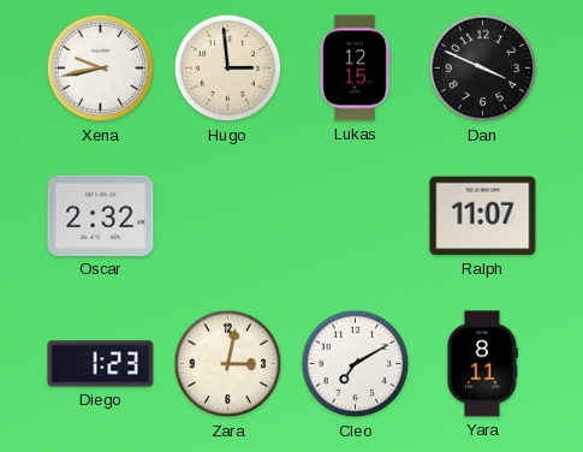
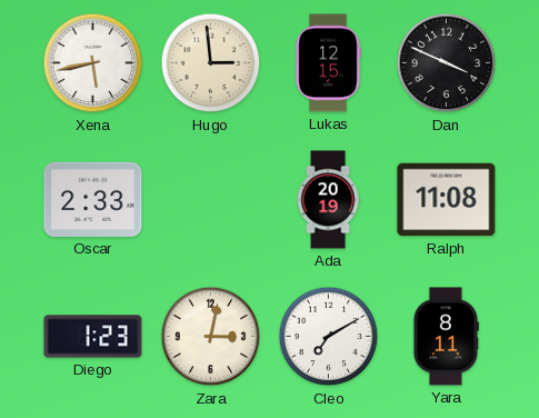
Xena: 9:43 -> 5:43 (93, 63)
Oscar: 2:32 -> 2:33 (93, 199)
Ada: none -> 20:19 (328, 200)
Ralph: 11:07 -> 11:08 (447, 200)
